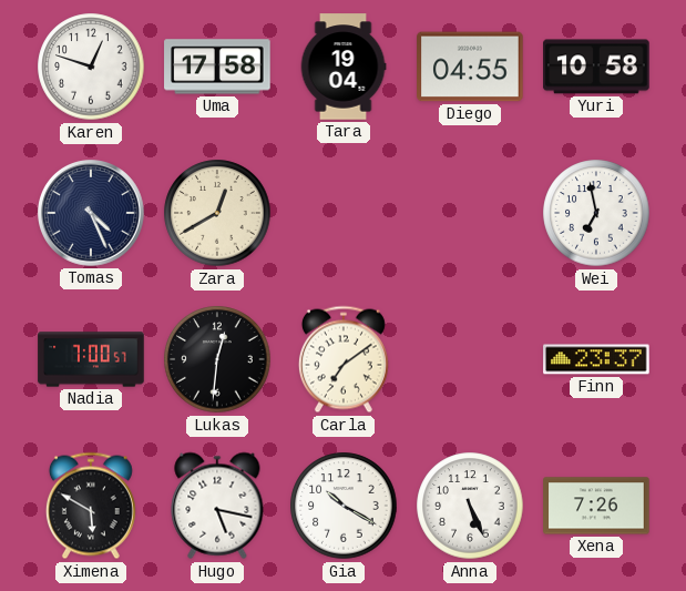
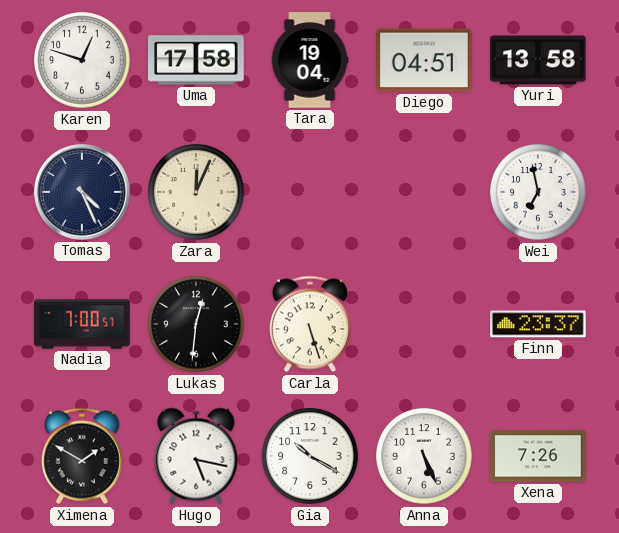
Diego: 04:55 -> 04:51 (424, 60)
Yuri: 10:58 -> 13:58 (538, 60)
Zara: 12:40 -> 12:04 (196, 192)
Carla: 7:09 -> 5:27 (310, 324)
Ximena: 5:50 -> 1:50 (82, 456)
